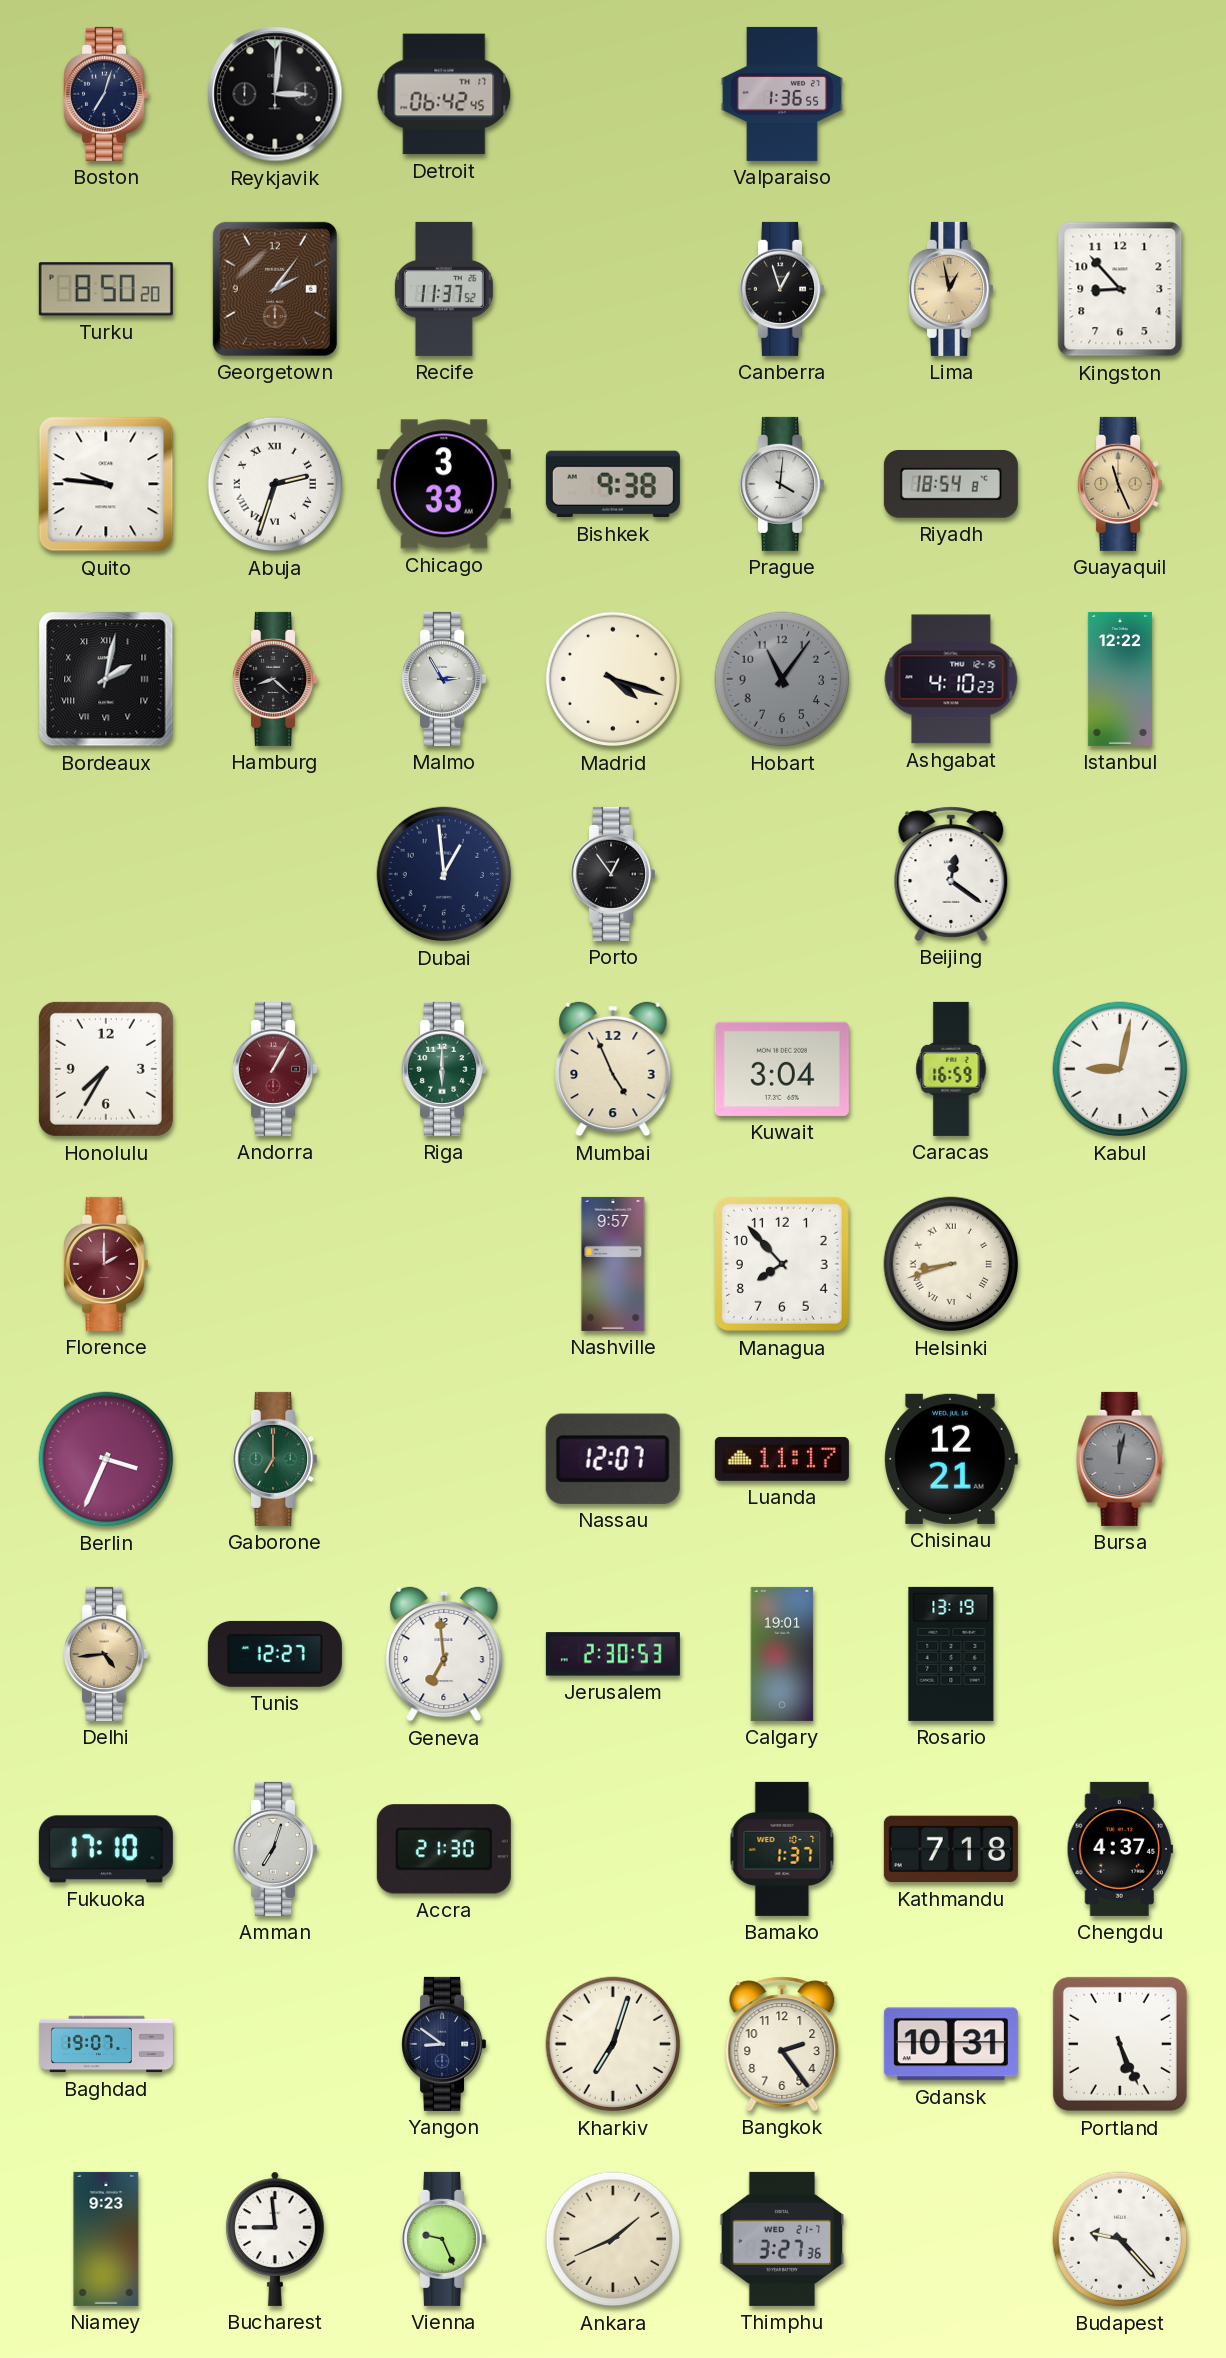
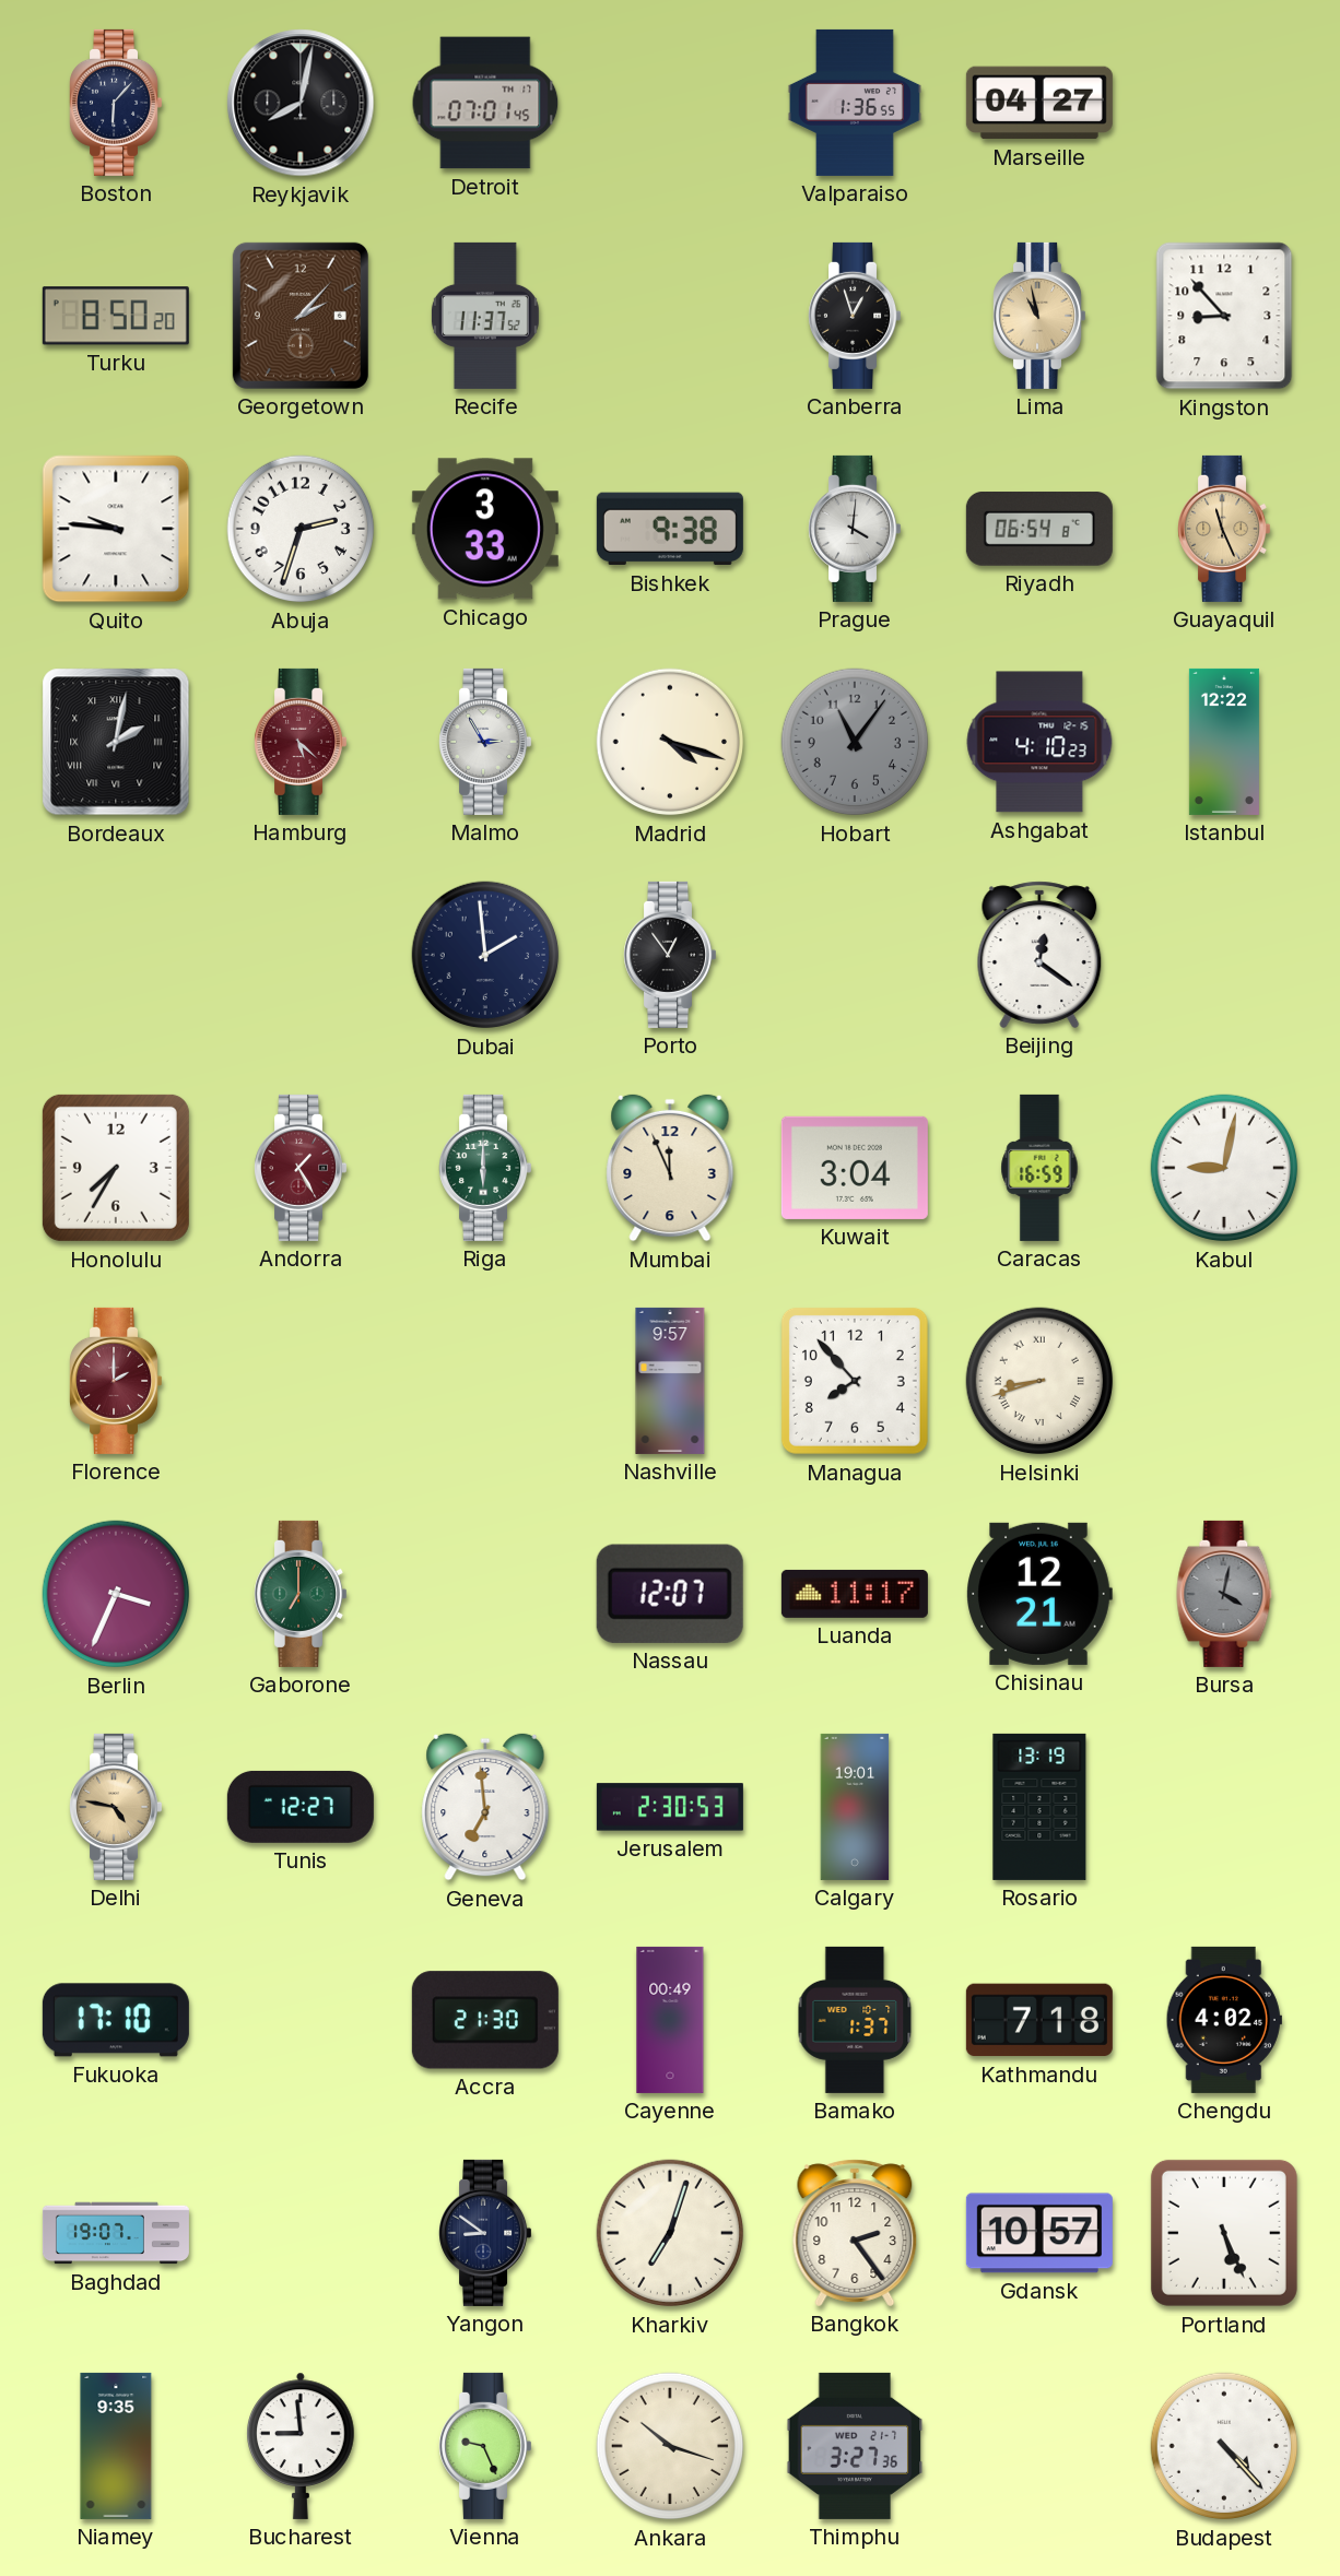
Boston: 7:03 -> 6:07 (116, 103)
Reykjavik: 3:01 -> 8:02 (301, 103)
Detroit: 06:42 -> 07:01 (485, 103)
Marseille: none -> 04:27 (1039, 103)
Georgetown: 2:06 -> 2:07 (301, 316)
Lima: 12:58 -> 10:58 (1039, 316)
Abuja numerals: Roman -> Arabic (301, 529)
Riyadh: 18:54 -> 06:54 (1039, 529)
Hamburg: 8:22 -> 5:22 (301, 742)
Hamburg dial: black -> burgundy (301, 742)
Dubai: 12:59 -> 1:59 (485, 955)
Andorra: 1:05 -> 1:25 (301, 1168)
Mumbai: 4:56 -> 11:56 (670, 1168)
Bursa: 12:02 -> 4:02 (1224, 1594)
Delhi: 4:44 -> 4:47 (116, 1807)
Amman: 7:03 -> none (275, 1849)
Cayenne: none -> 00:49 (670, 2020)
Chengdu: 4:37 -> 4:02 (1224, 2020)
Gdansk: 10:31 -> 10:57 (1039, 2233)
Niamey: 9:23 -> 9:35 (116, 2446)
Ankara: 1:41 -> 10:18 (670, 2446)
Budapest: 9:23 -> 4:23 (1224, 2446)
